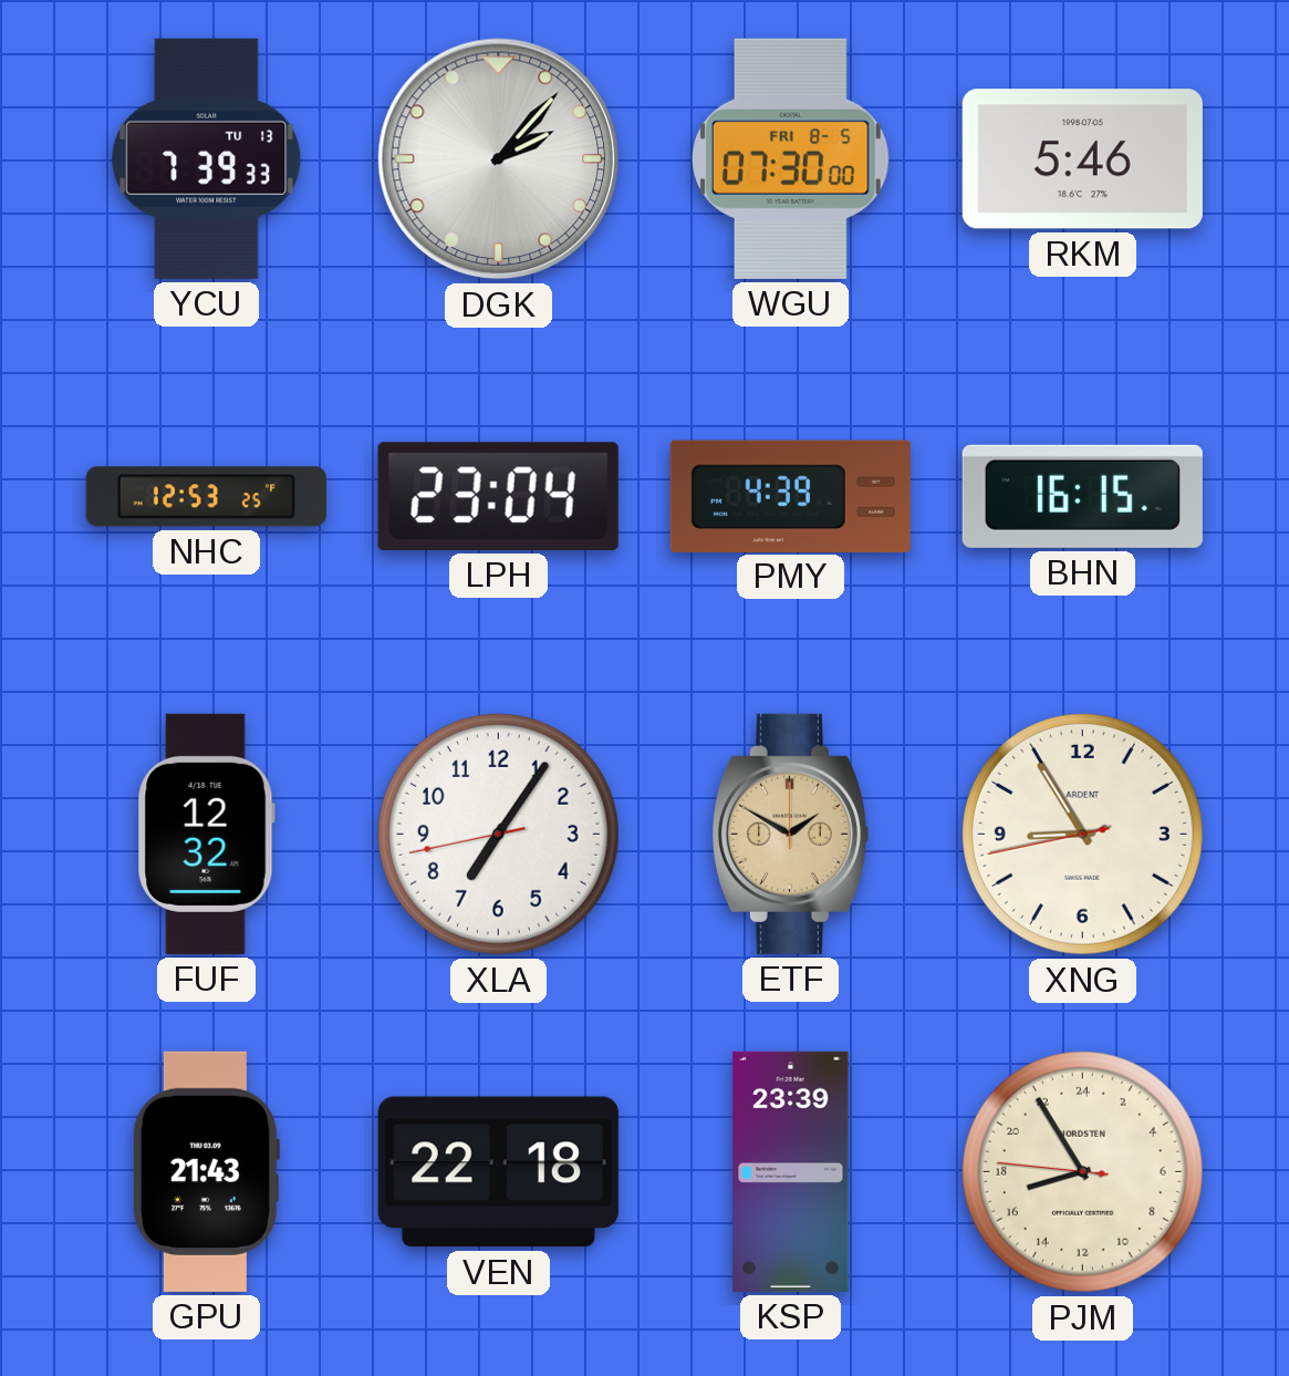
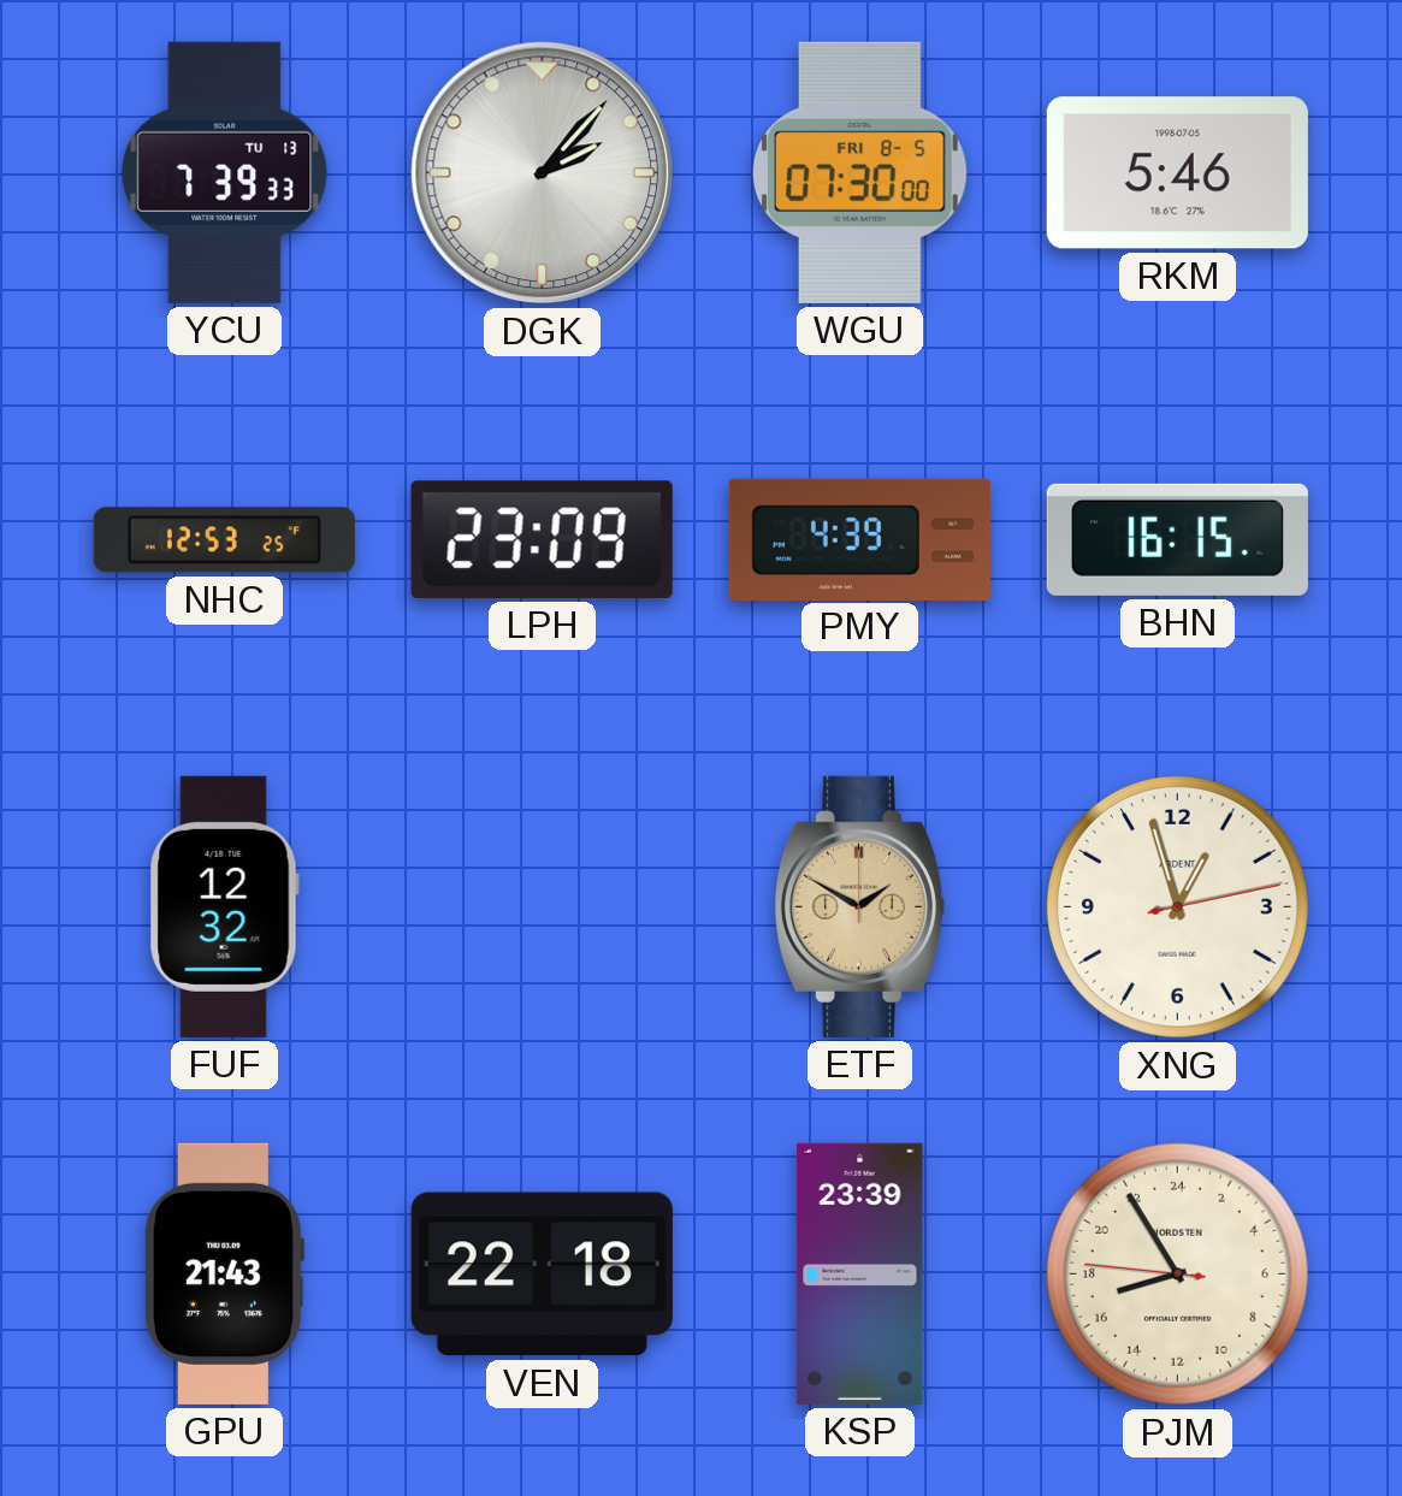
LPH: 23:04 -> 23:09 (542, 539)
XLA: 7:05 -> none (498, 834)
XNG: 8:54 -> 12:57 (1177, 906)
